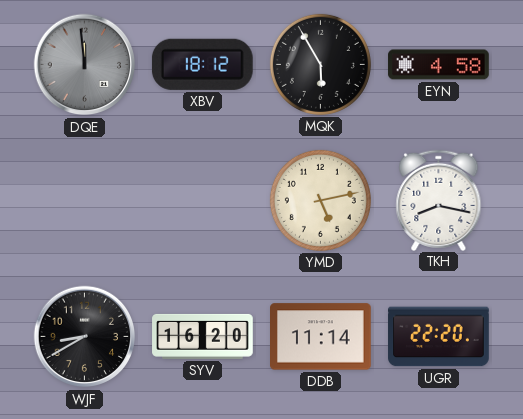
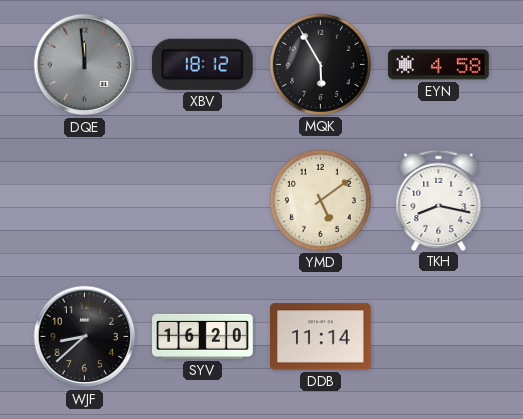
YMD: 5:13 -> 5:09 (320, 200)
WJF: 8:40 -> 8:38 (85, 337)
UGR: 22:20 -> none (439, 337)
